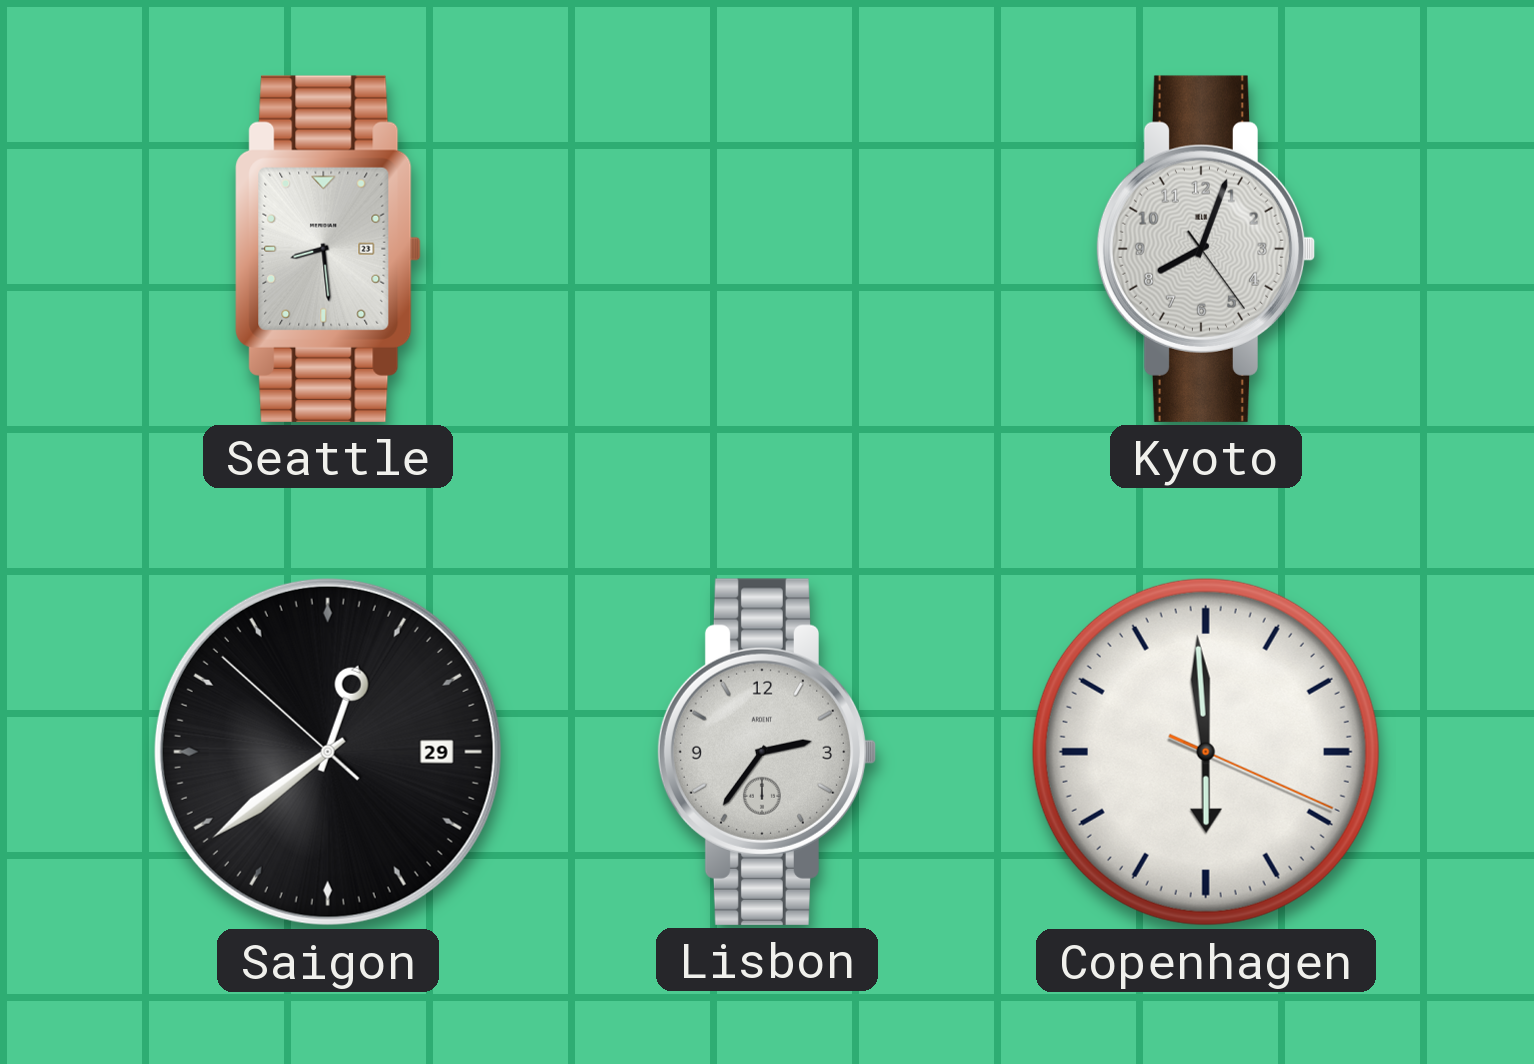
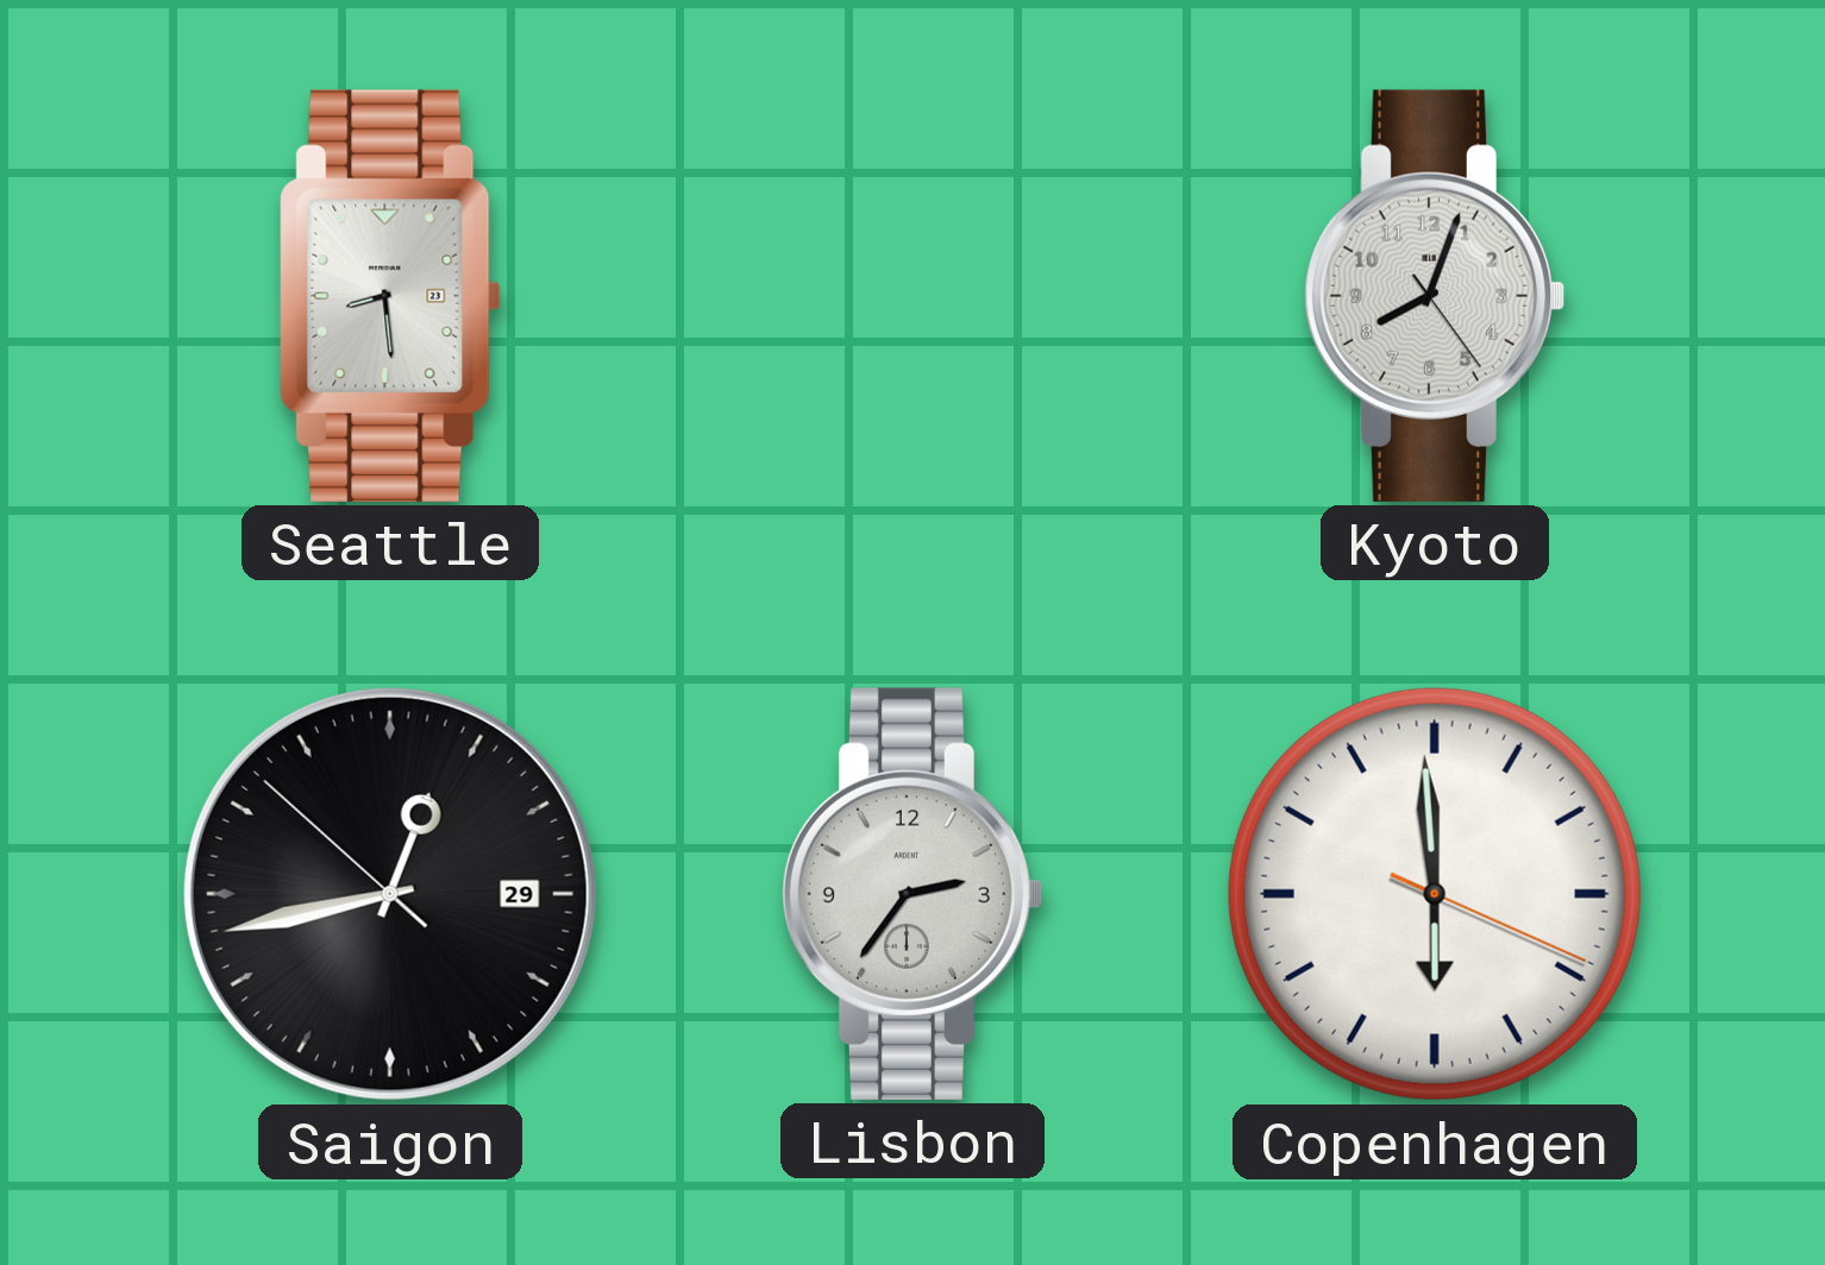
Saigon: 12:38 -> 12:42 (390, 894)
